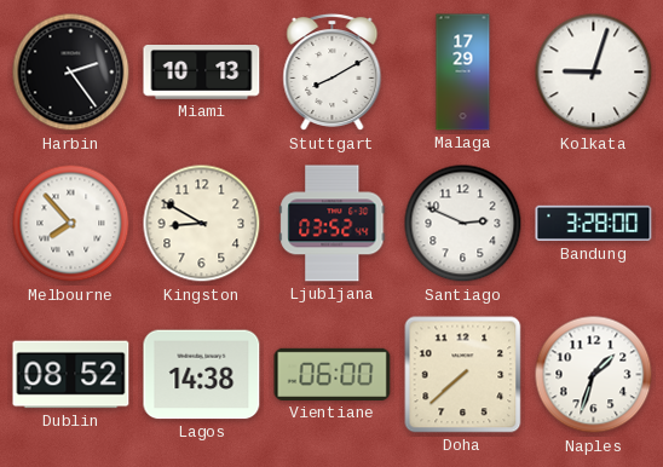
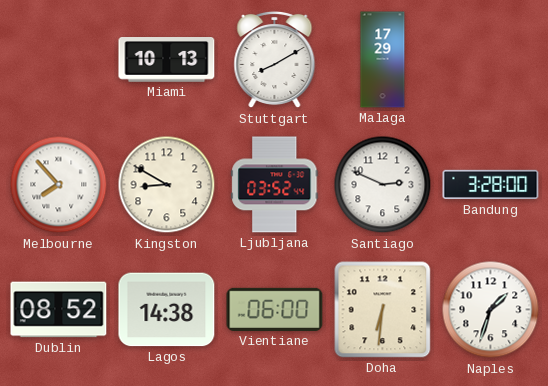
Harbin: 2:24 -> none (71, 73)
Kolkata: 9:03 -> none (594, 73)
Doha: 7:38 -> 6:31 (383, 310)
